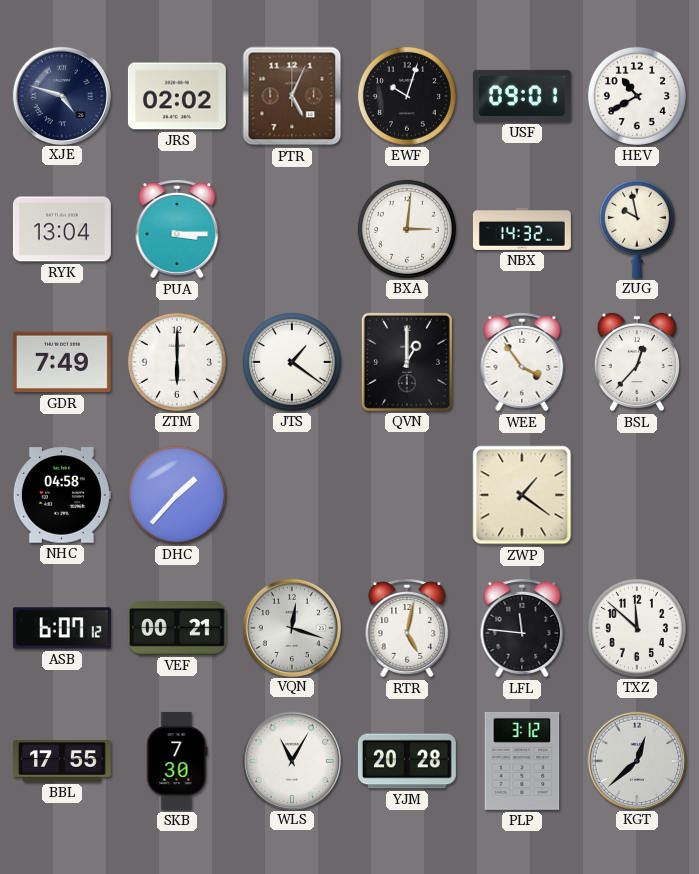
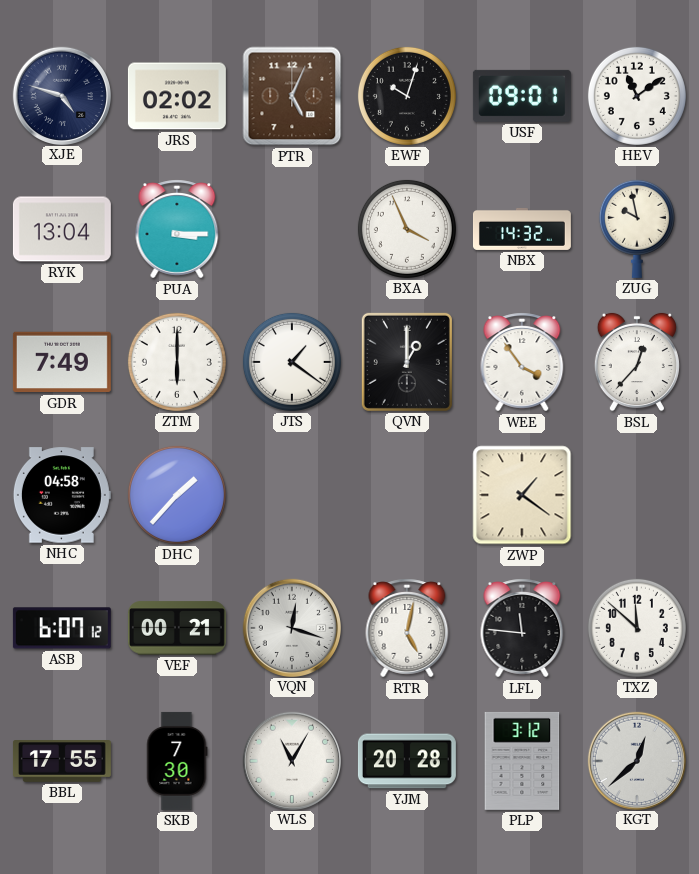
HEV: 10:40 -> 11:09 (637, 96)
BXA: 3:01 -> 3:56 (407, 229)
